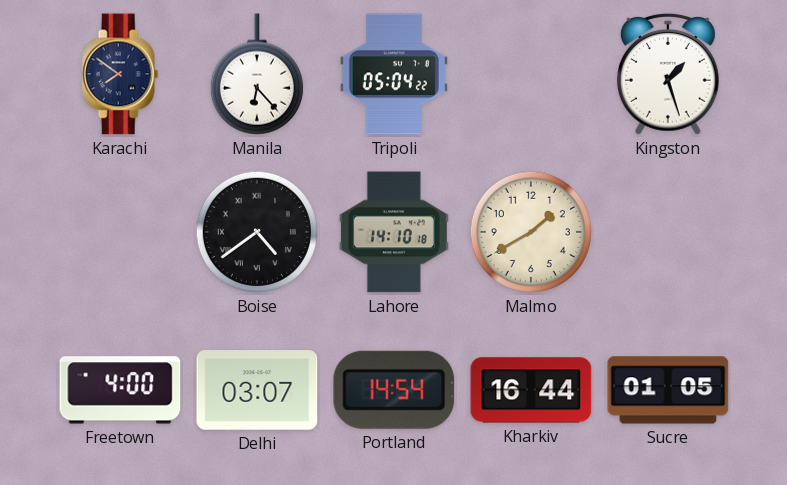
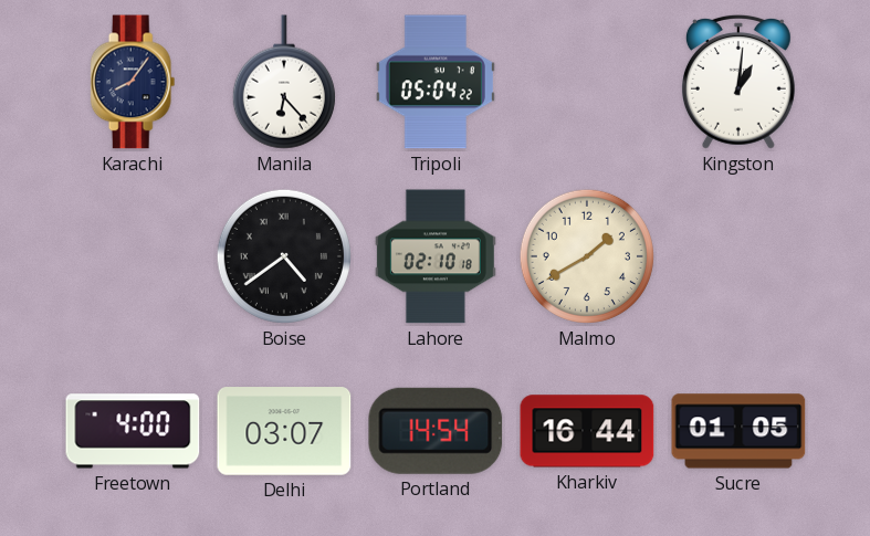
Karachi: 7:51 -> 8:06 (133, 82)
Kingston: 1:27 -> 1:01 (738, 82)
Lahore: 14:10 -> 02:10 (436, 256)
